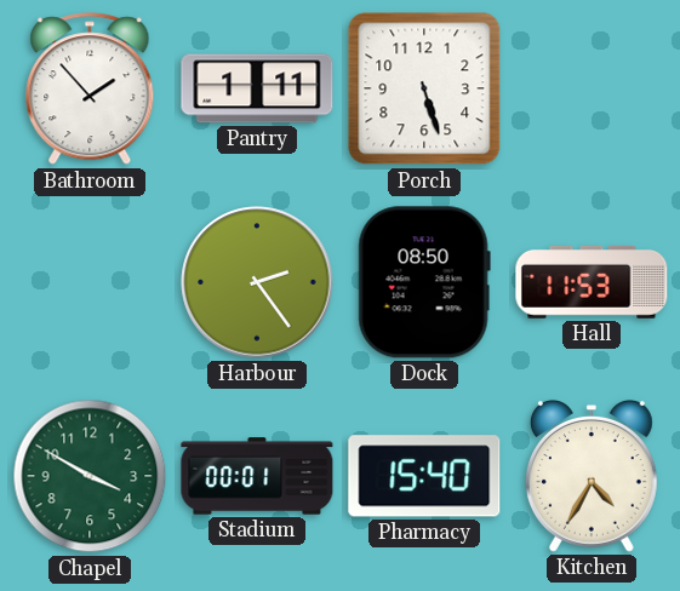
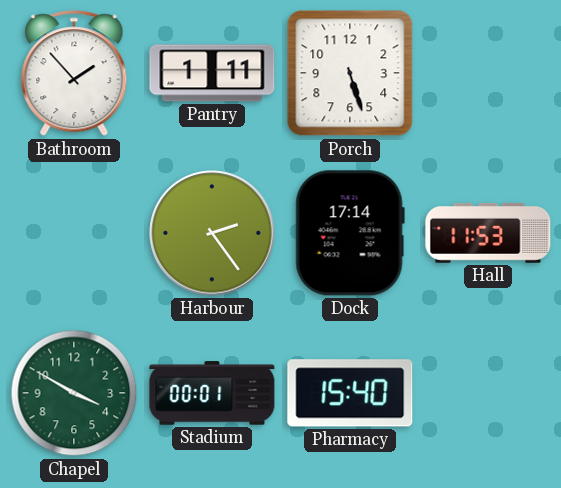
Dock: 08:50 -> 17:14 (350, 233)
Kitchen: 4:35 -> none (592, 477)
